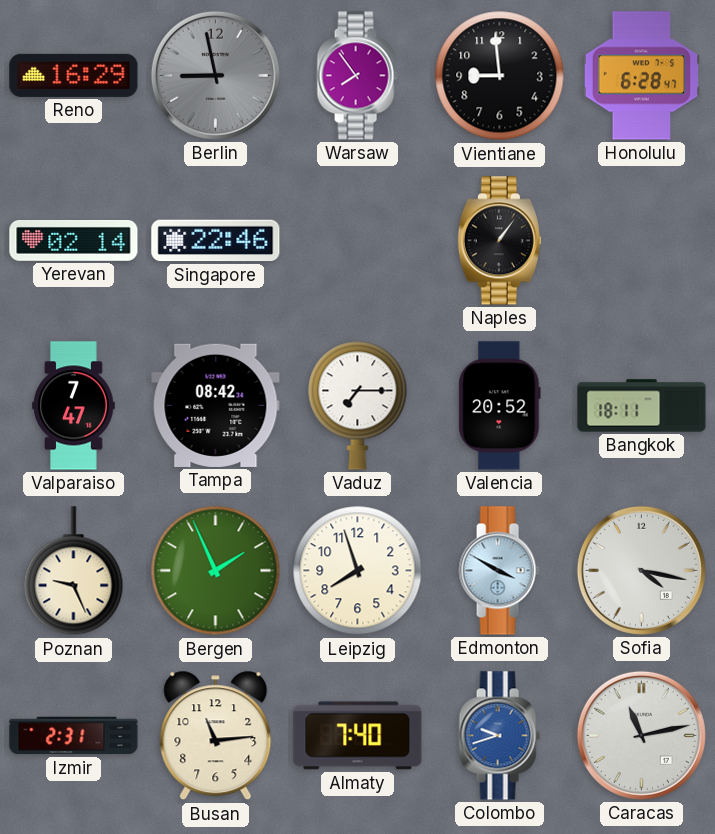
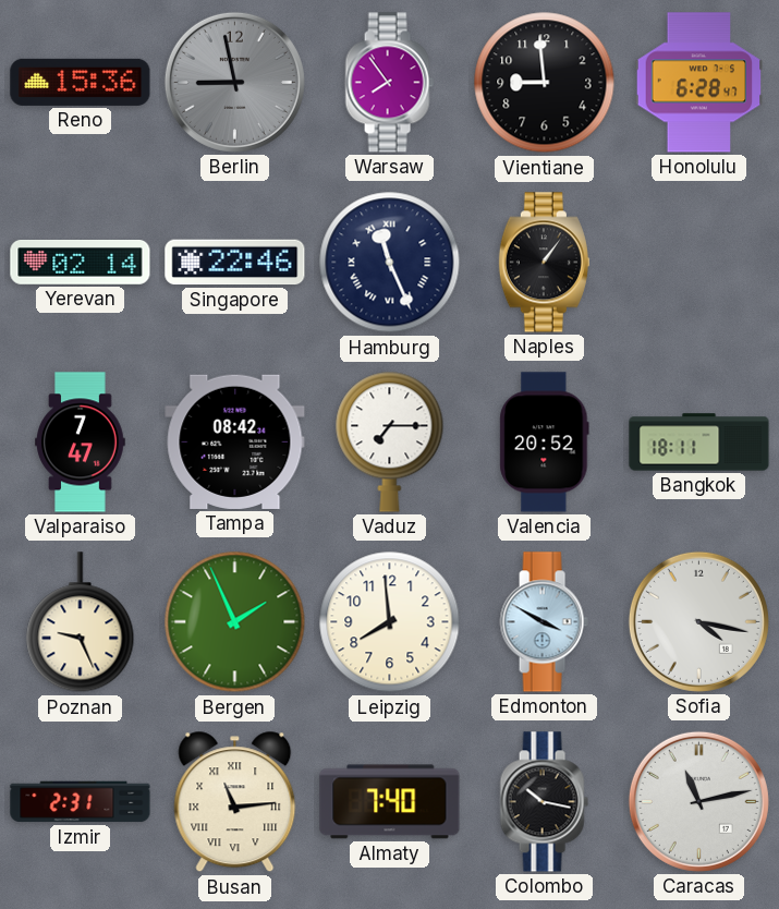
Reno: 16:29 -> 15:36 (81, 82)
Hamburg: none -> 11:26 (390, 263)
Leipzig: 7:57 -> 7:59 (390, 622)
Busan numerals: Arabic -> Roman (235, 802)
Colombo: 9:42 -> 10:17 (544, 802)
Colombo dial: blue -> black (544, 802)
